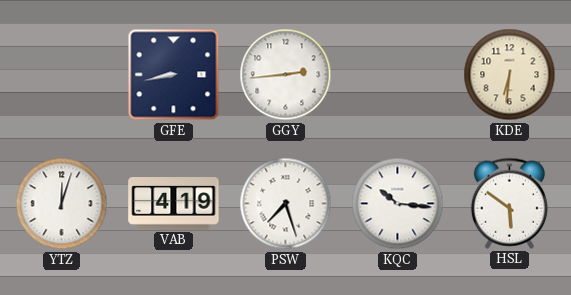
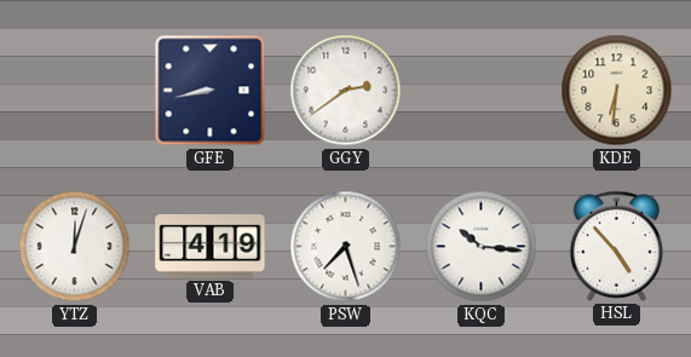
GGY: 2:44 -> 2:39 (346, 91)
HSL: 5:51 -> 4:53 (616, 246)
